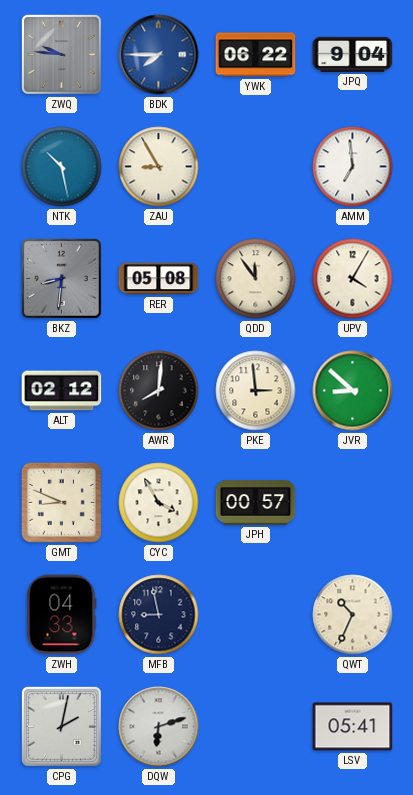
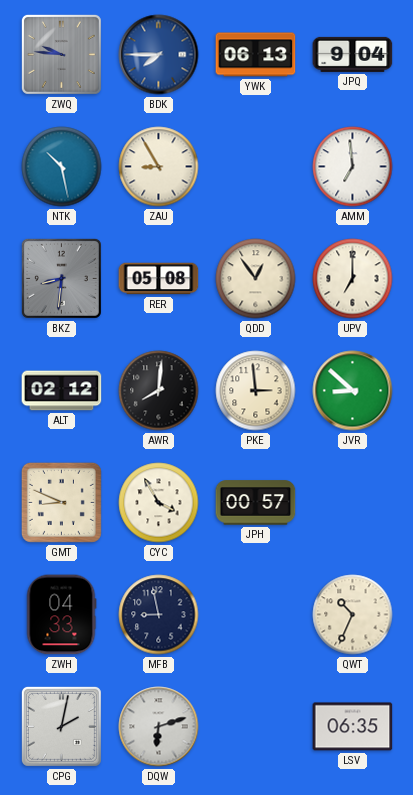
YWK: 06:22 -> 06:13 (256, 55)
QDD: 11:54 -> 12:54 (256, 279)
UPV: 4:05 -> 7:00 (353, 279)
LSV: 05:41 -> 06:35 (353, 727)
